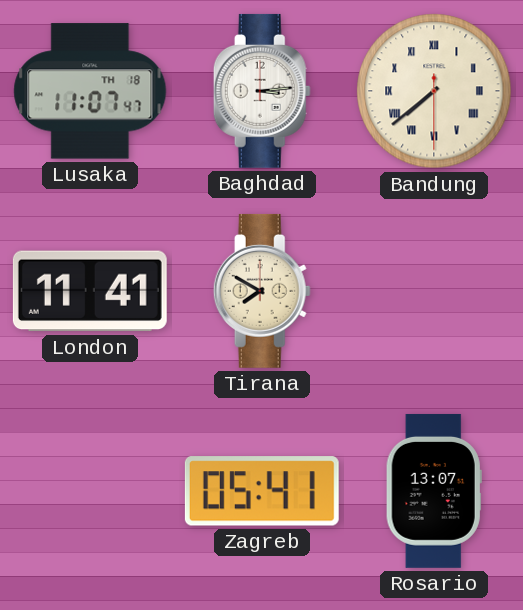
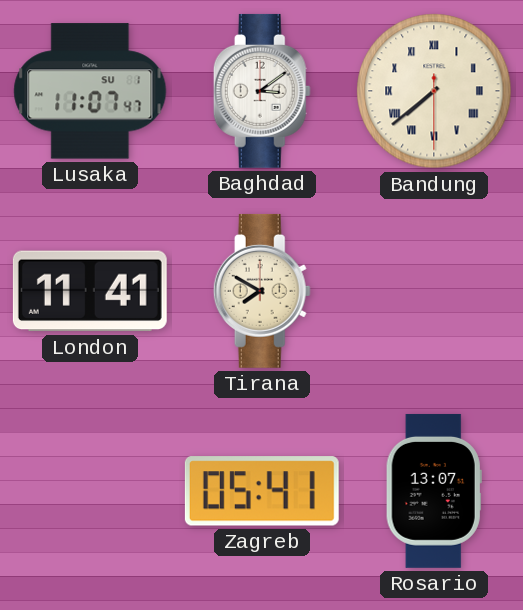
Lusaka date: TH 18 -> SU 1 (90, 91)
Baghdad: 3:14 -> 3:09 (262, 91)
